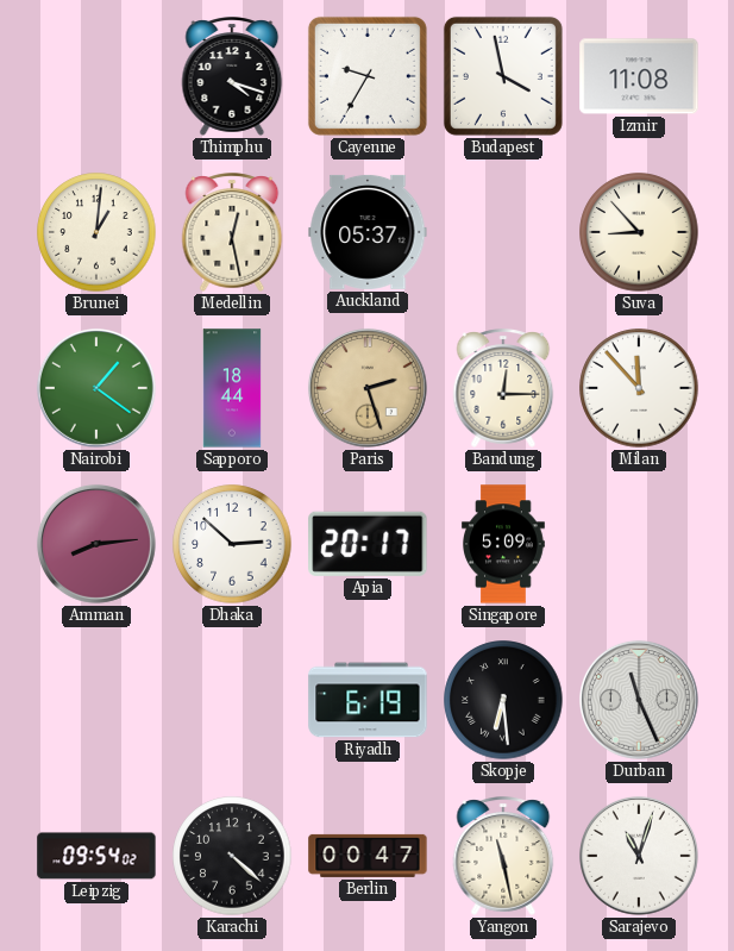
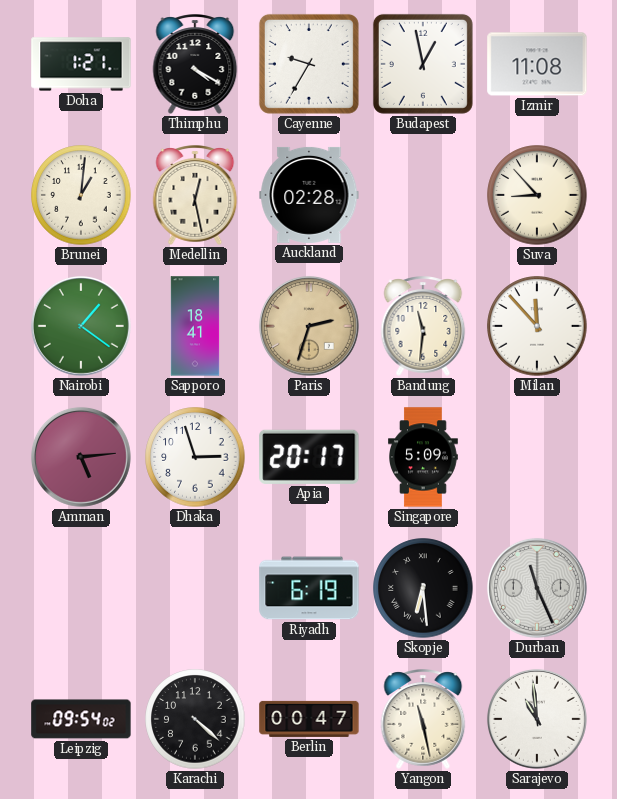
Doha: none -> 1:21 (81, 64)
Thimphu: 4:18 -> 4:20 (195, 64)
Budapest: 3:58 -> 12:58 (423, 64)
Auckland: 05:37 -> 02:28 (309, 195)
Sapporo: 18:44 -> 18:41 (195, 326)
Paris: 2:27 -> 2:33 (309, 326)
Bandung: 12:15 -> 11:31 (423, 326)
Amman: 8:14 -> 5:14 (81, 457)
Dhaka: 2:52 -> 2:57 (195, 457)
Sarajevo: 11:03 -> 10:59 (537, 719)
